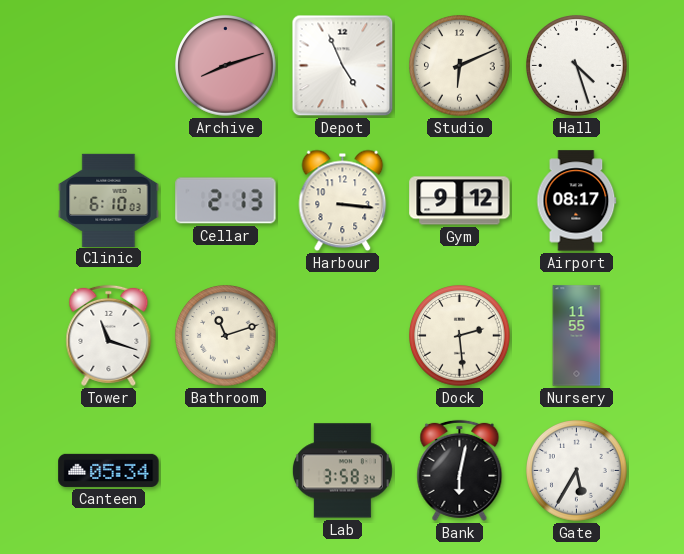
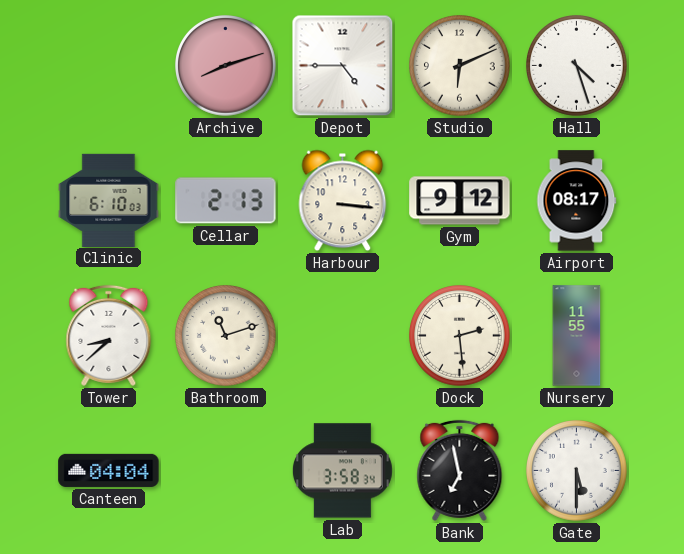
Depot: 4:56 -> 4:45 (343, 66)
Tower: 11:18 -> 8:38 (109, 335)
Canteen: 05:34 -> 04:04 (109, 470)
Bank: 6:02 -> 6:58 (460, 470)
Gate: 5:35 -> 5:30 (577, 471)
